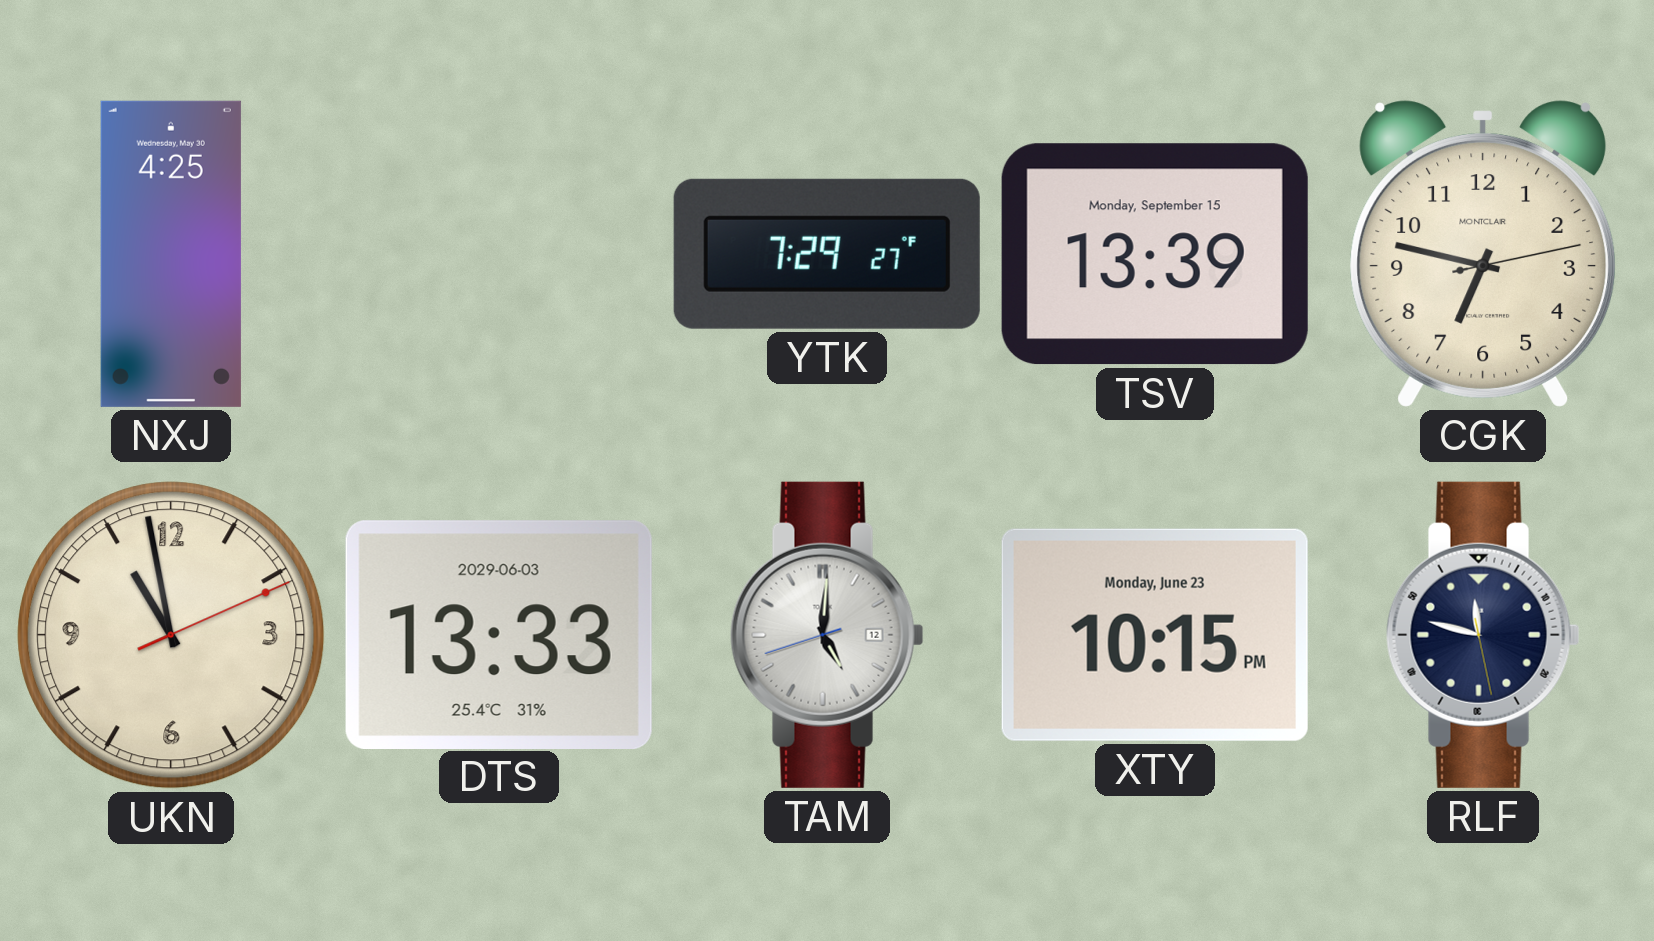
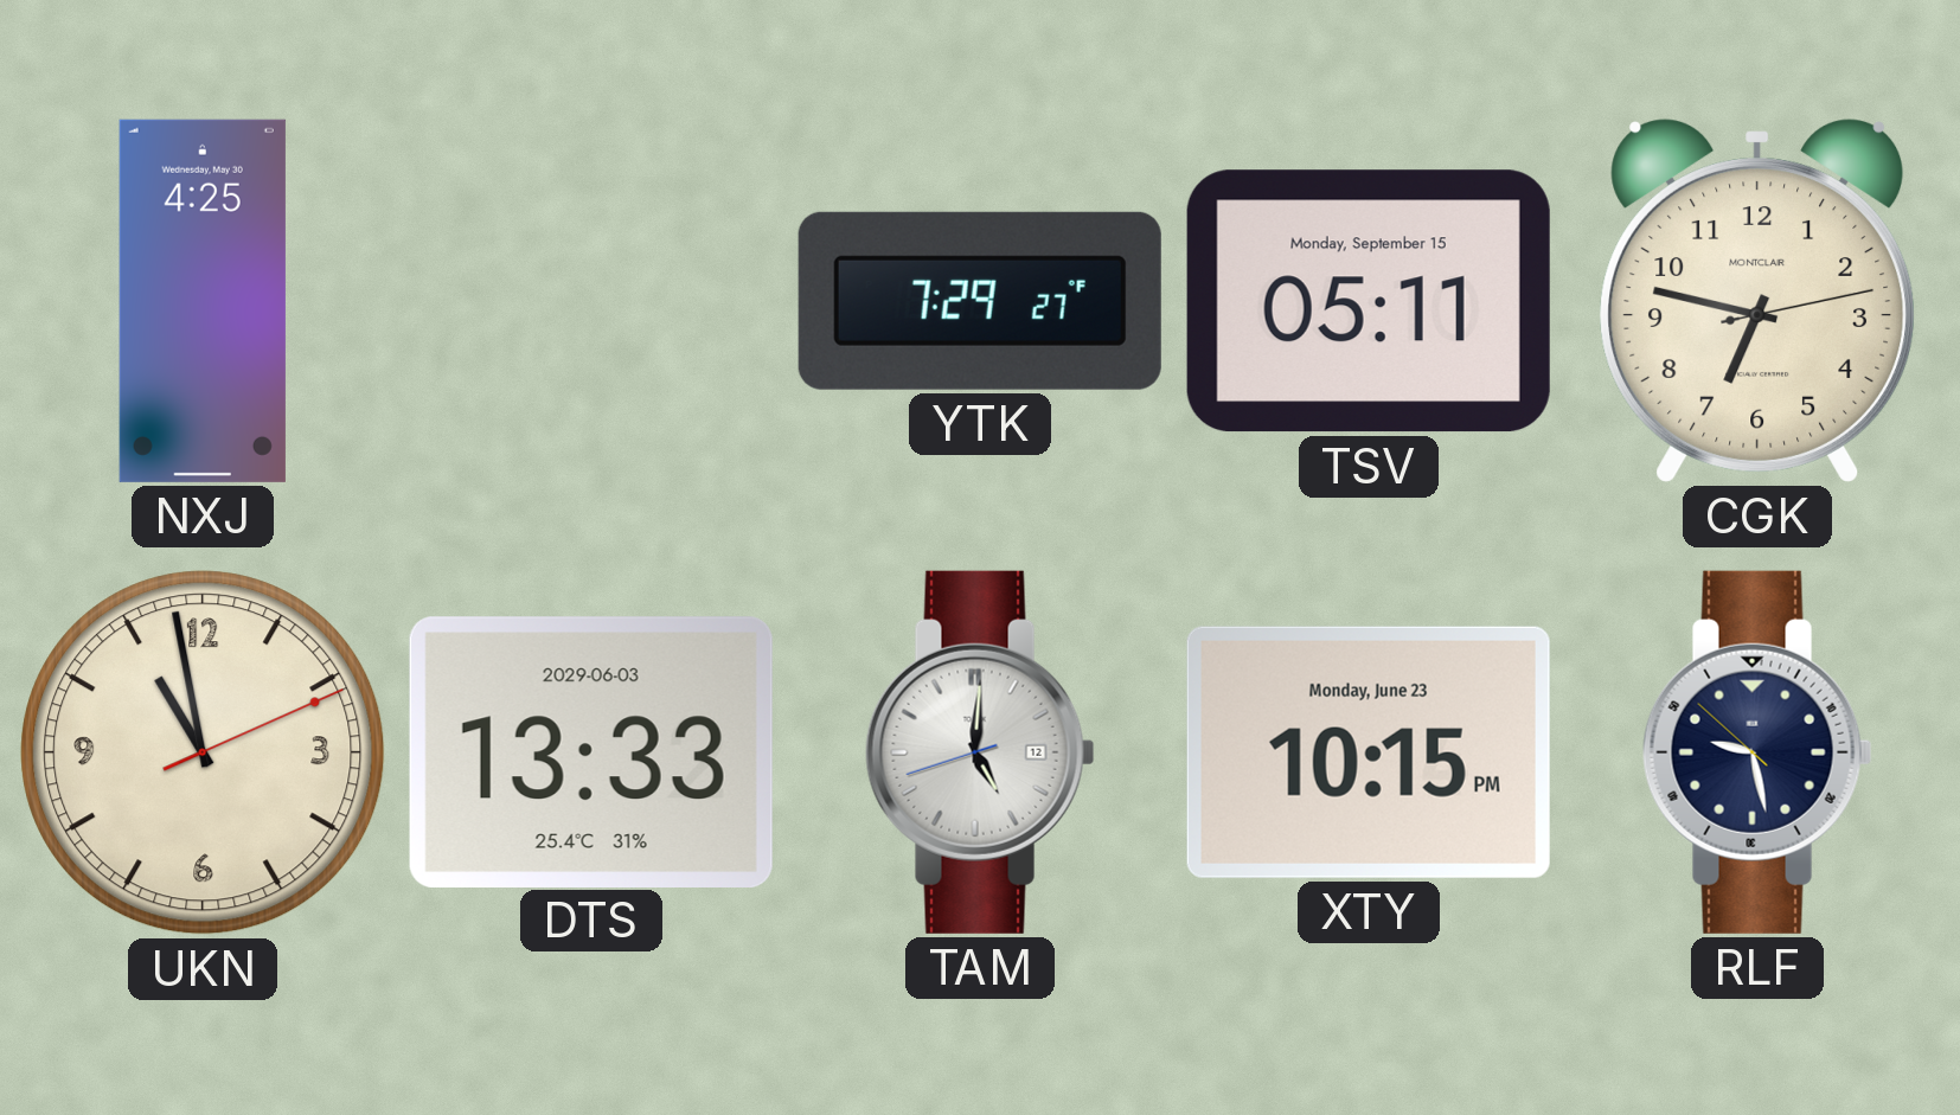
TSV: 13:39 -> 05:11 (1369, 301)
RLF: 11:47 -> 9:27 (1757, 752)
